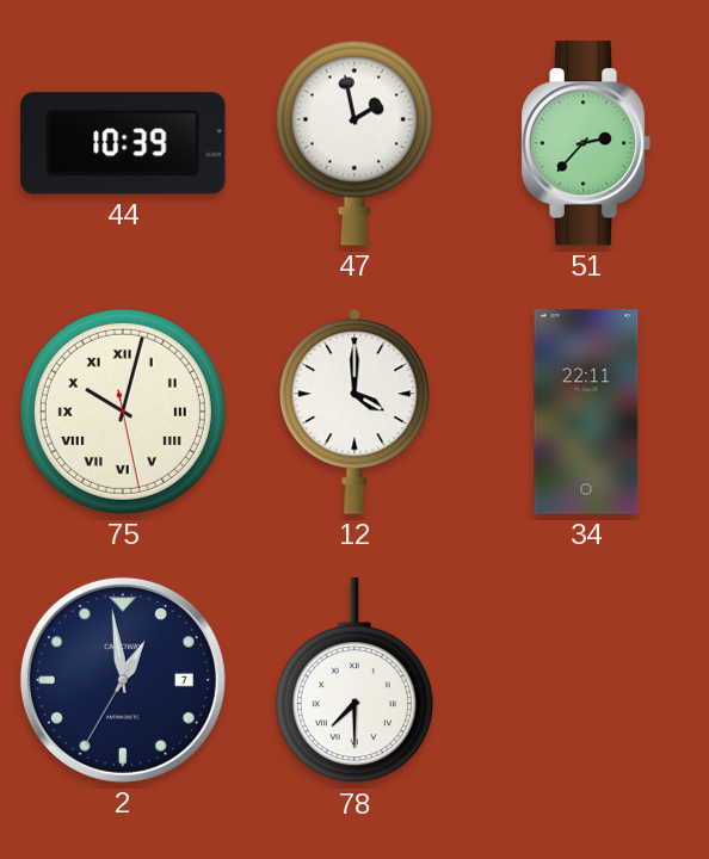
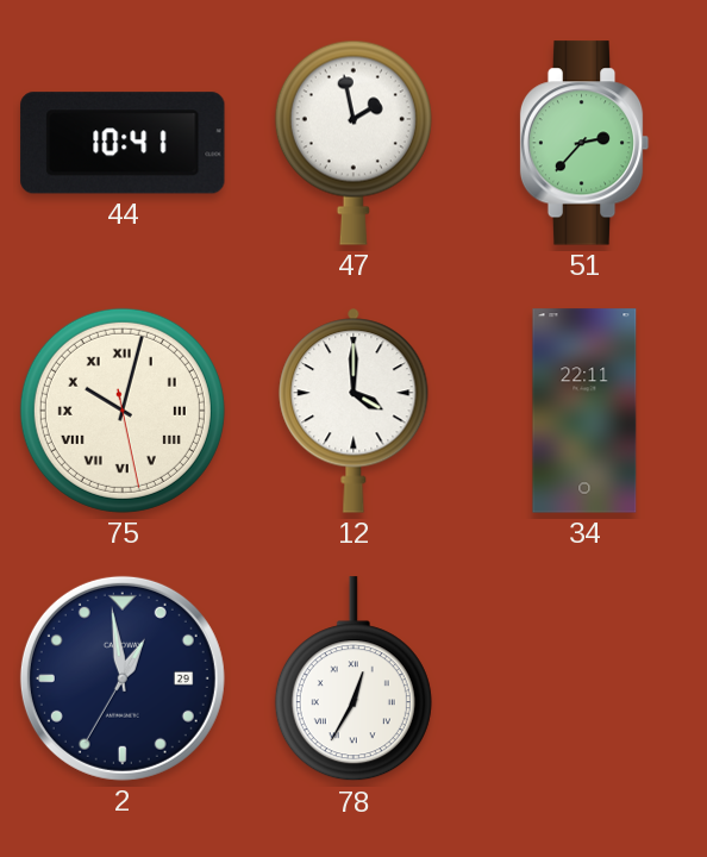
44: 10:39 -> 10:41 (123, 143)
2 date: 7 -> 29 (123, 678)
78: 7:30 -> 12:35 (353, 680)
